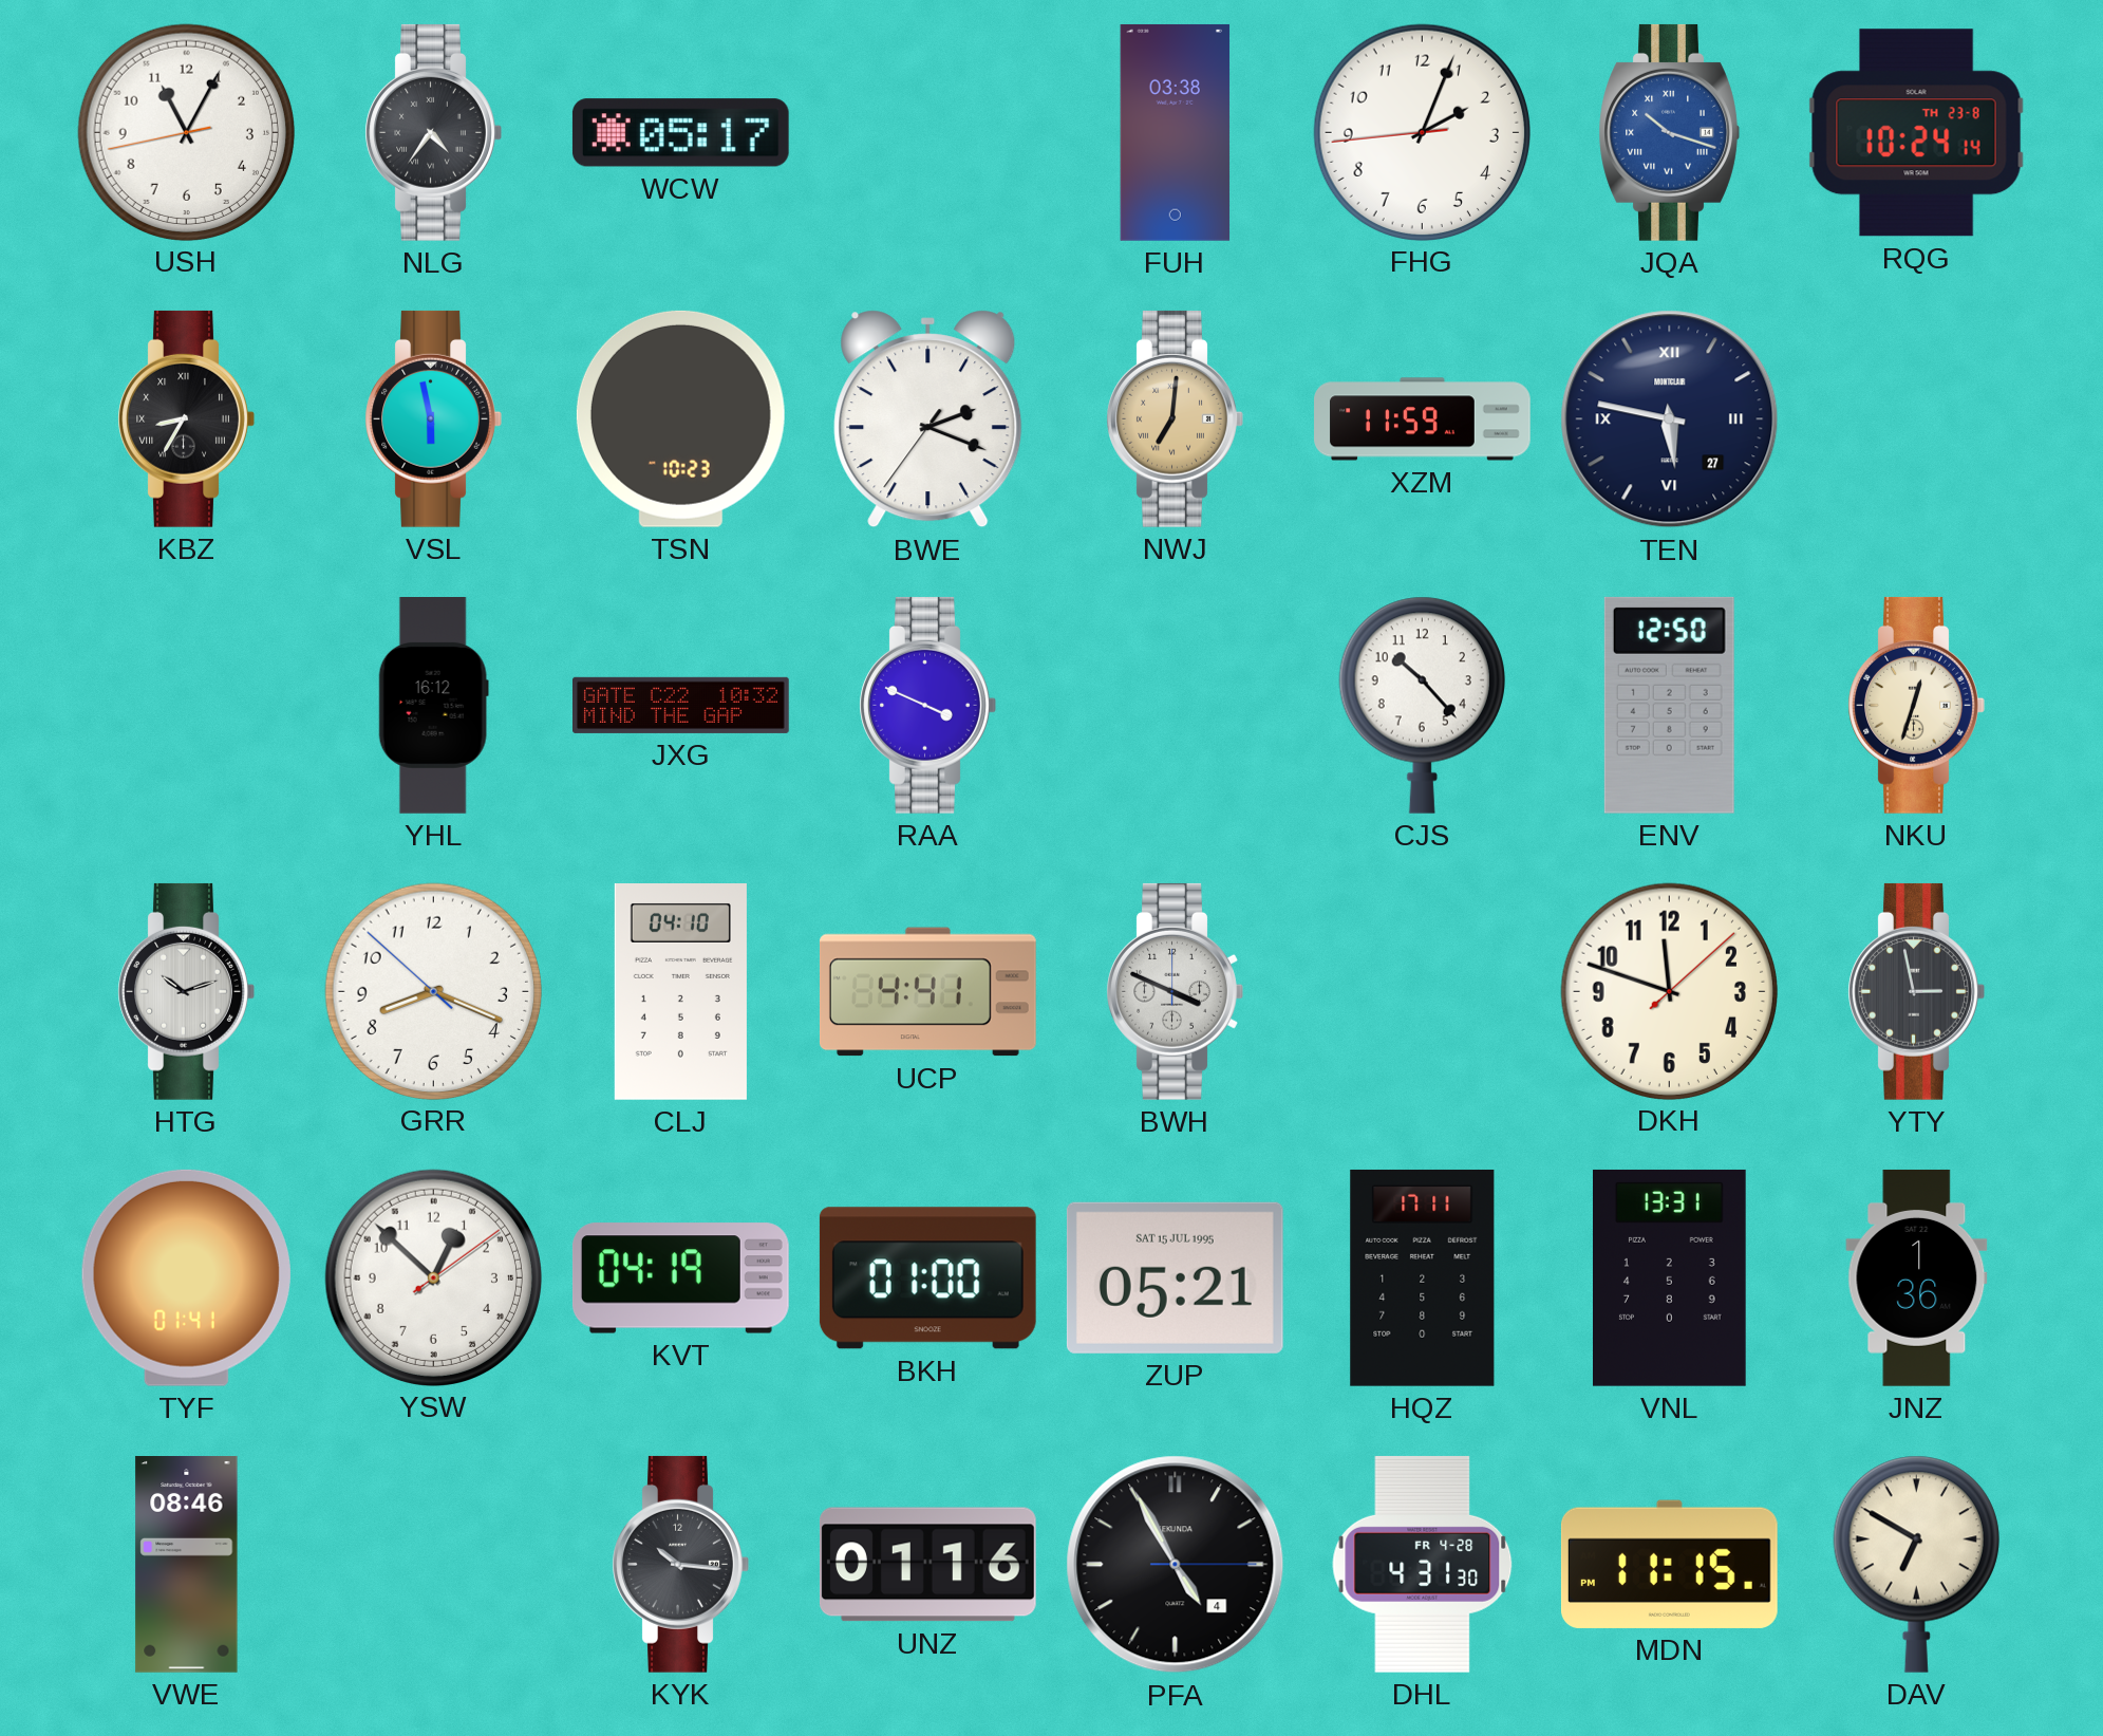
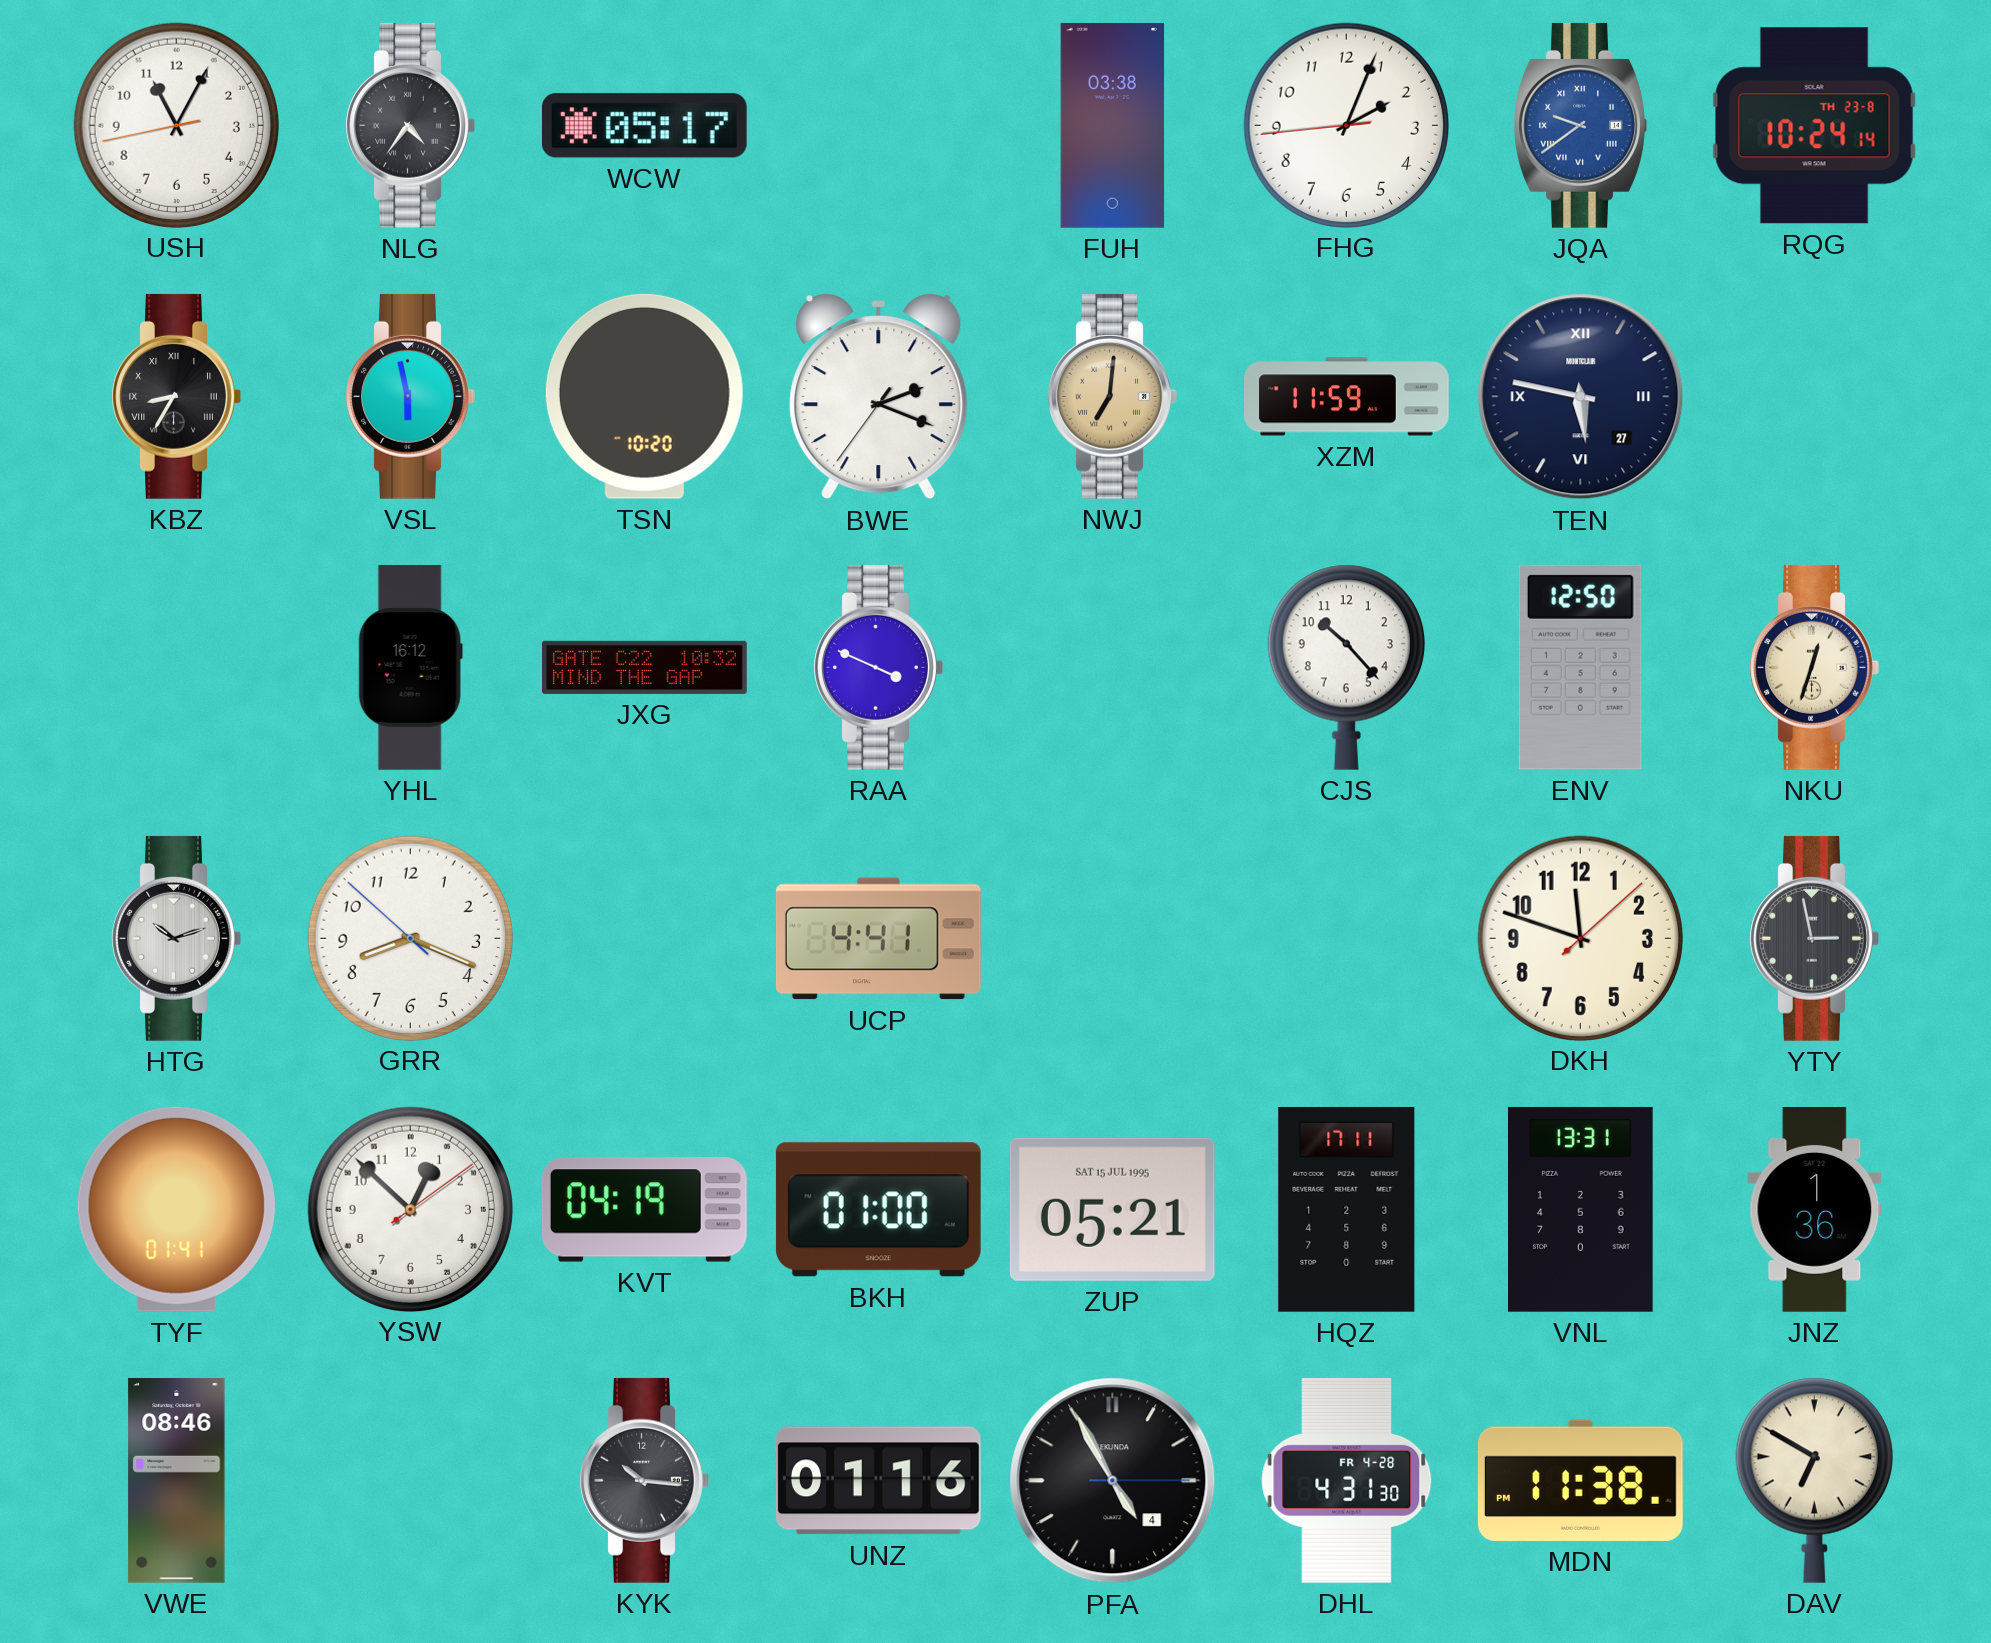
JQA: 10:18 -> 9:39 (1580, 125)
TSN: 10:23 -> 10:20 (644, 396)
CLJ: 04:10 -> none (680, 992)
BWH: 3:49 -> none (1175, 991)
MDN: 11:15 -> 11:38 (1580, 1480)
